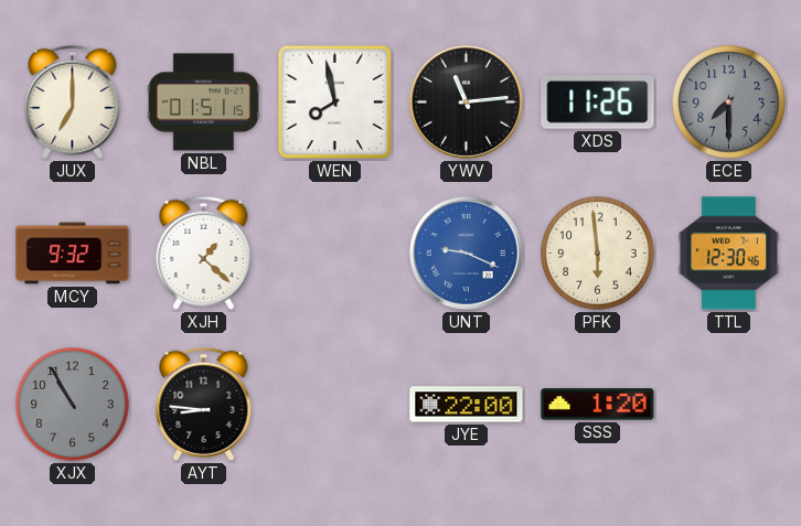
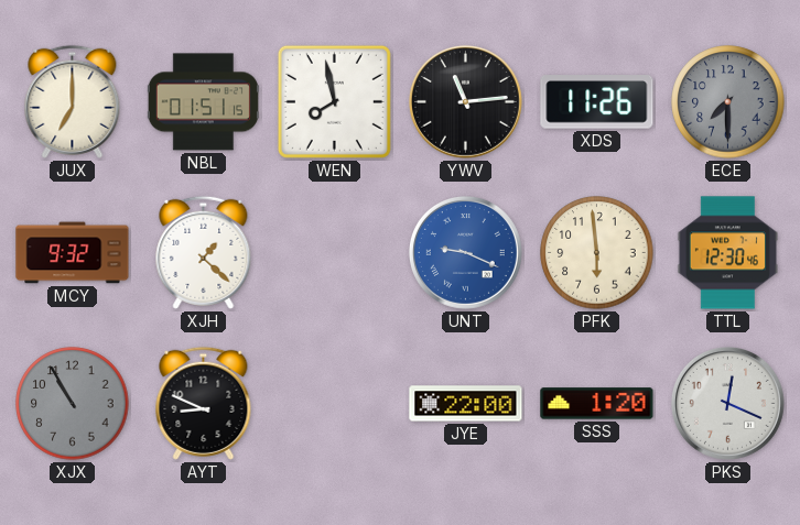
AYT: 8:46 -> 8:49 (204, 403)
PKS: none -> 12:19 (727, 403)
